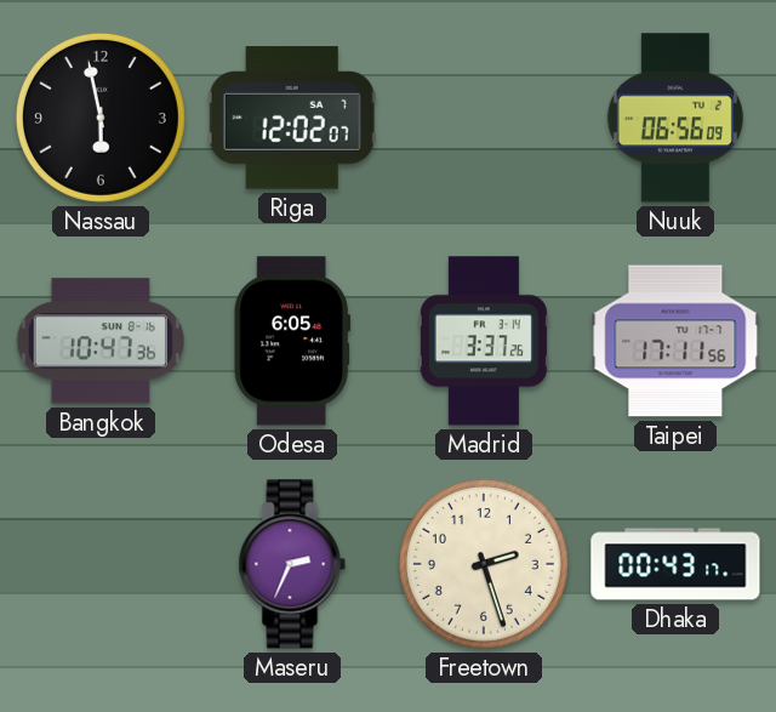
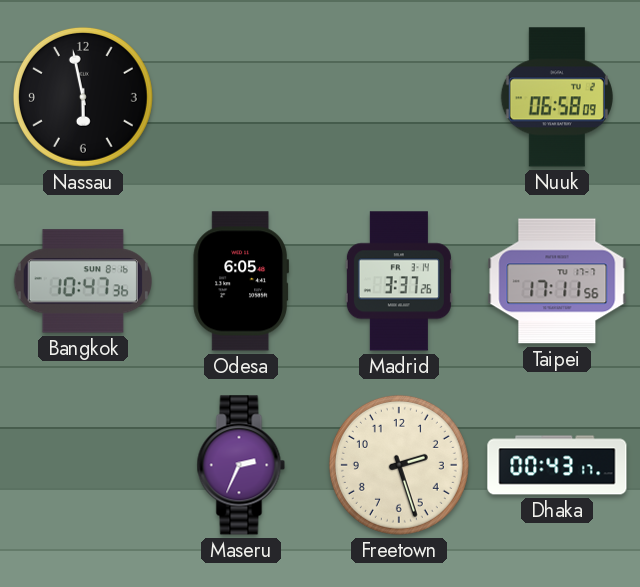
Riga: 12:02 -> none (292, 118)
Nuuk: 06:56 -> 06:58 (557, 97)
